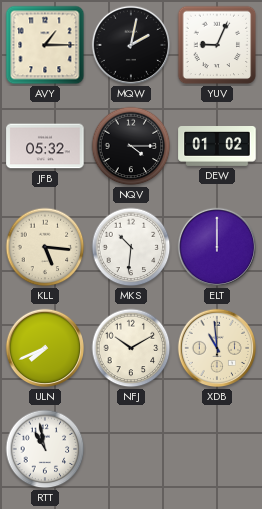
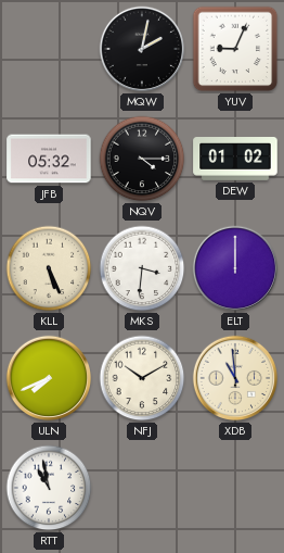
AVY: 1:15 -> none (45, 45)
KLL: 5:16 -> 5:26 (49, 268)
MKS: 10:31 -> 3:31 (142, 268)
